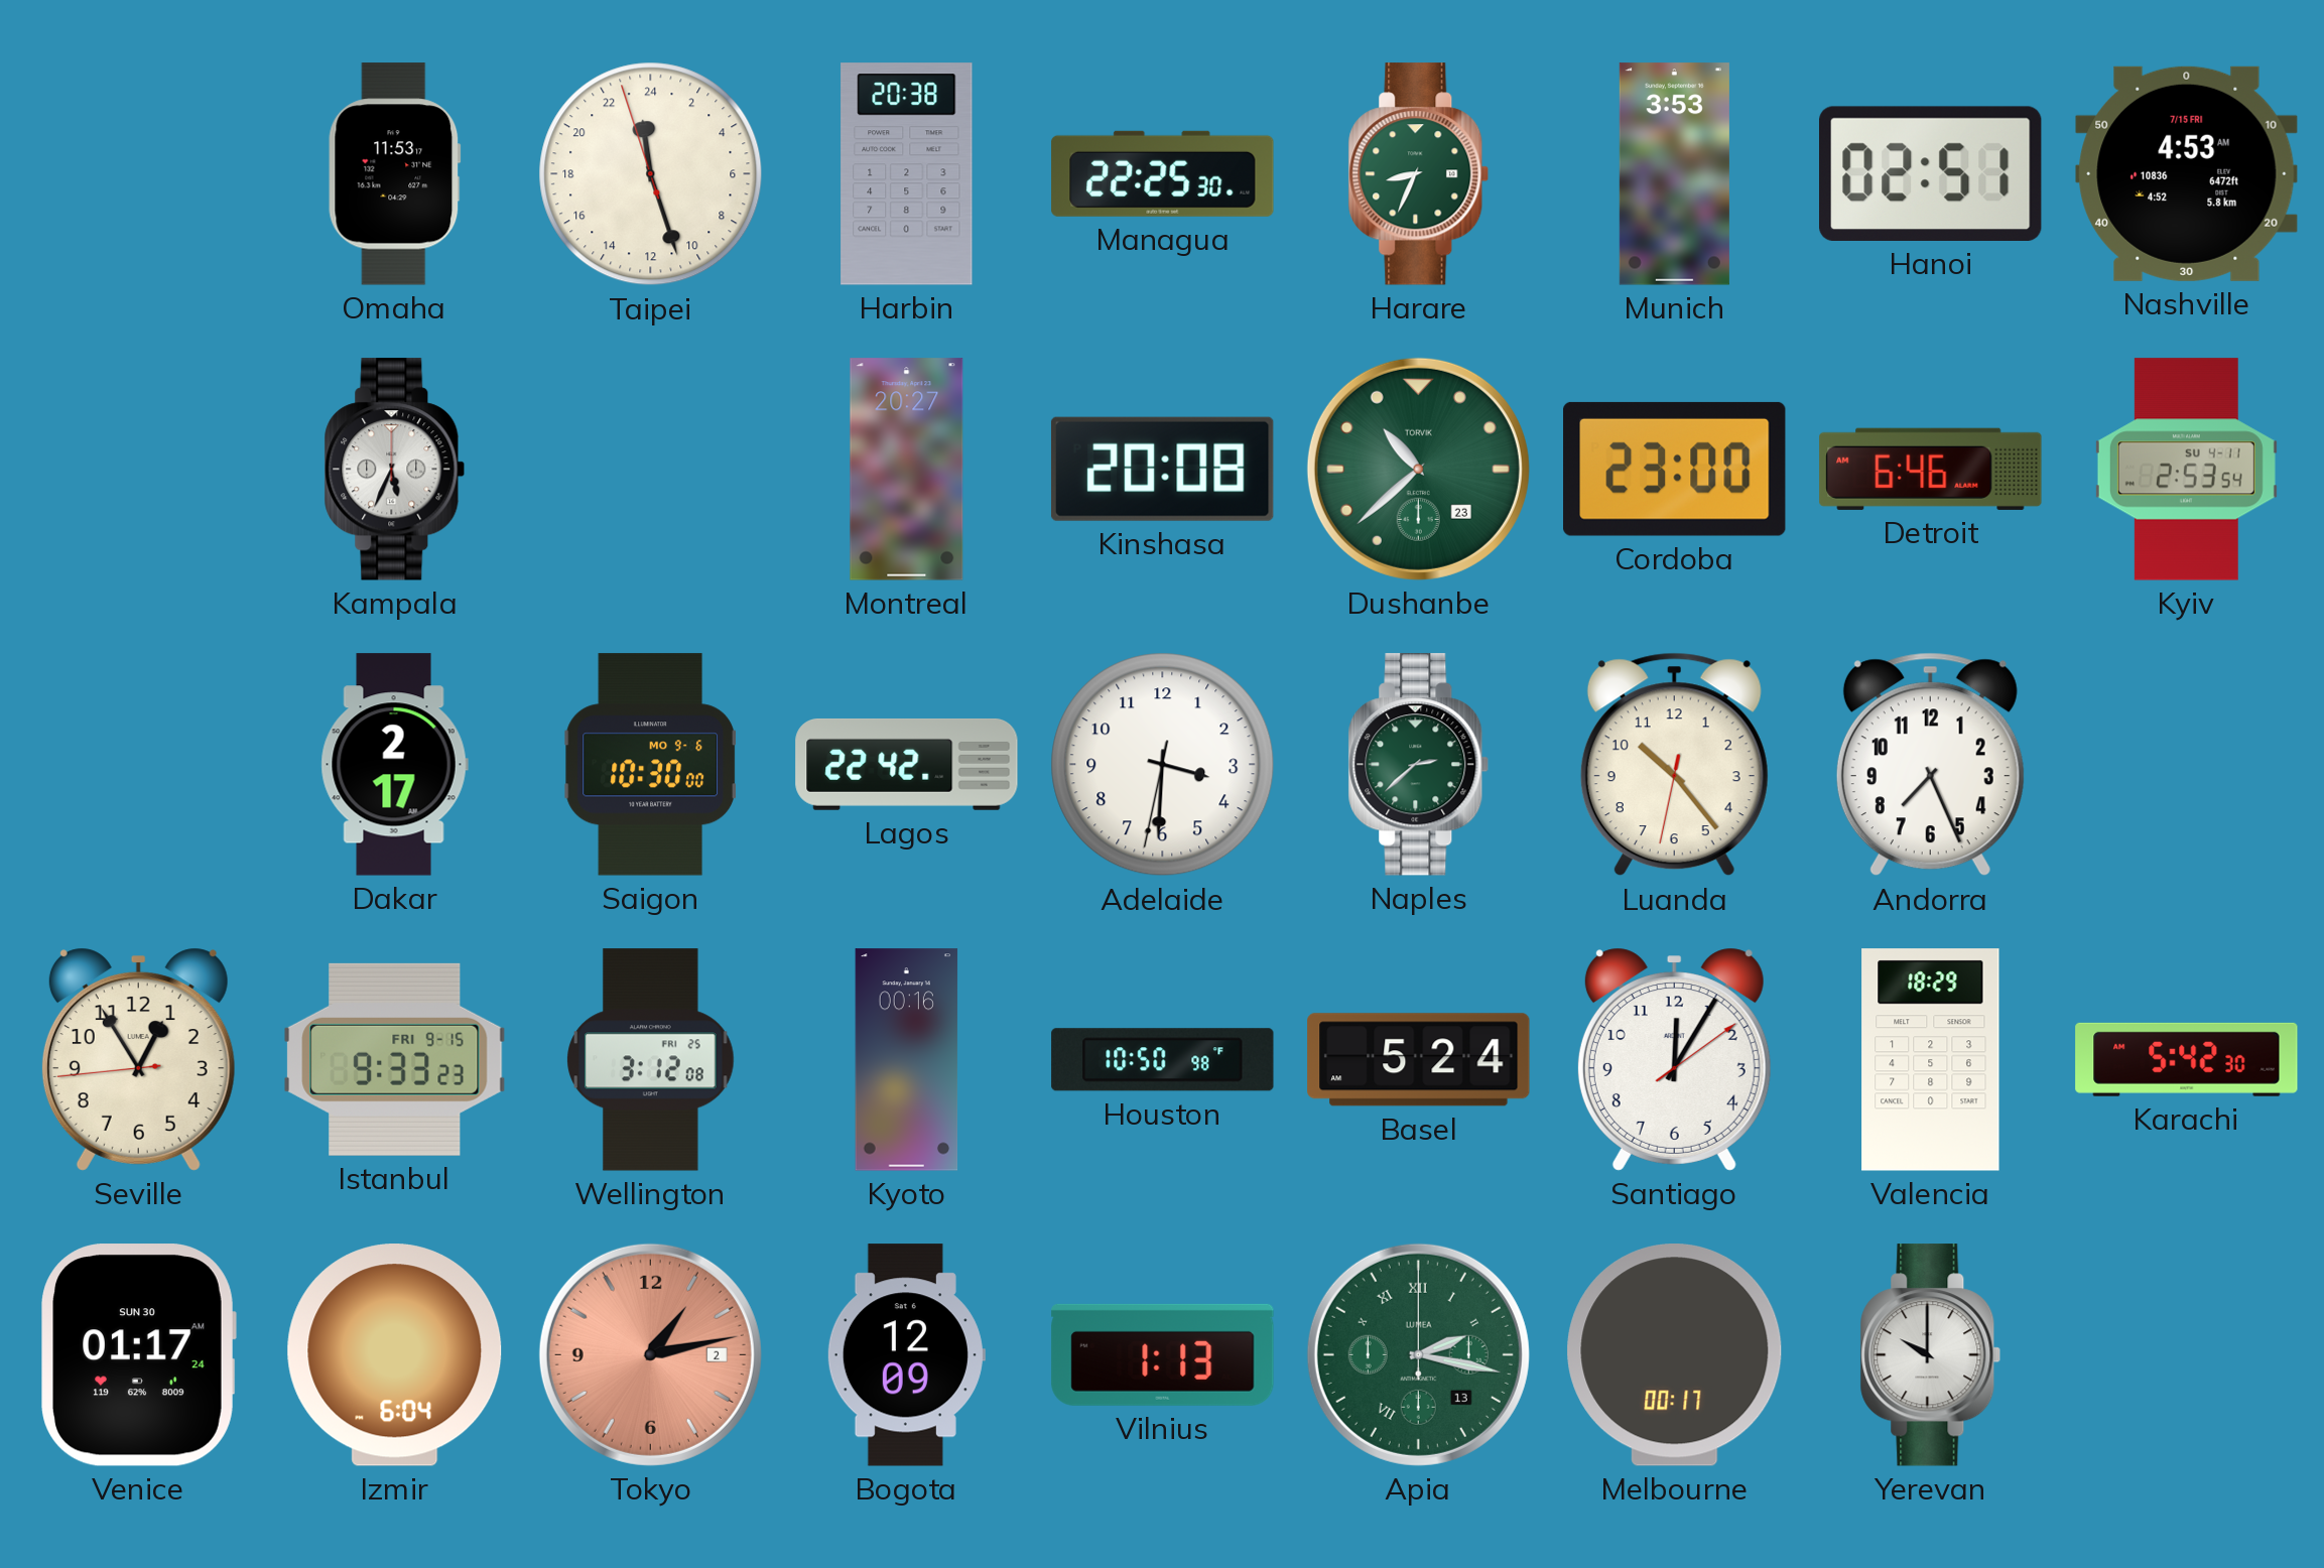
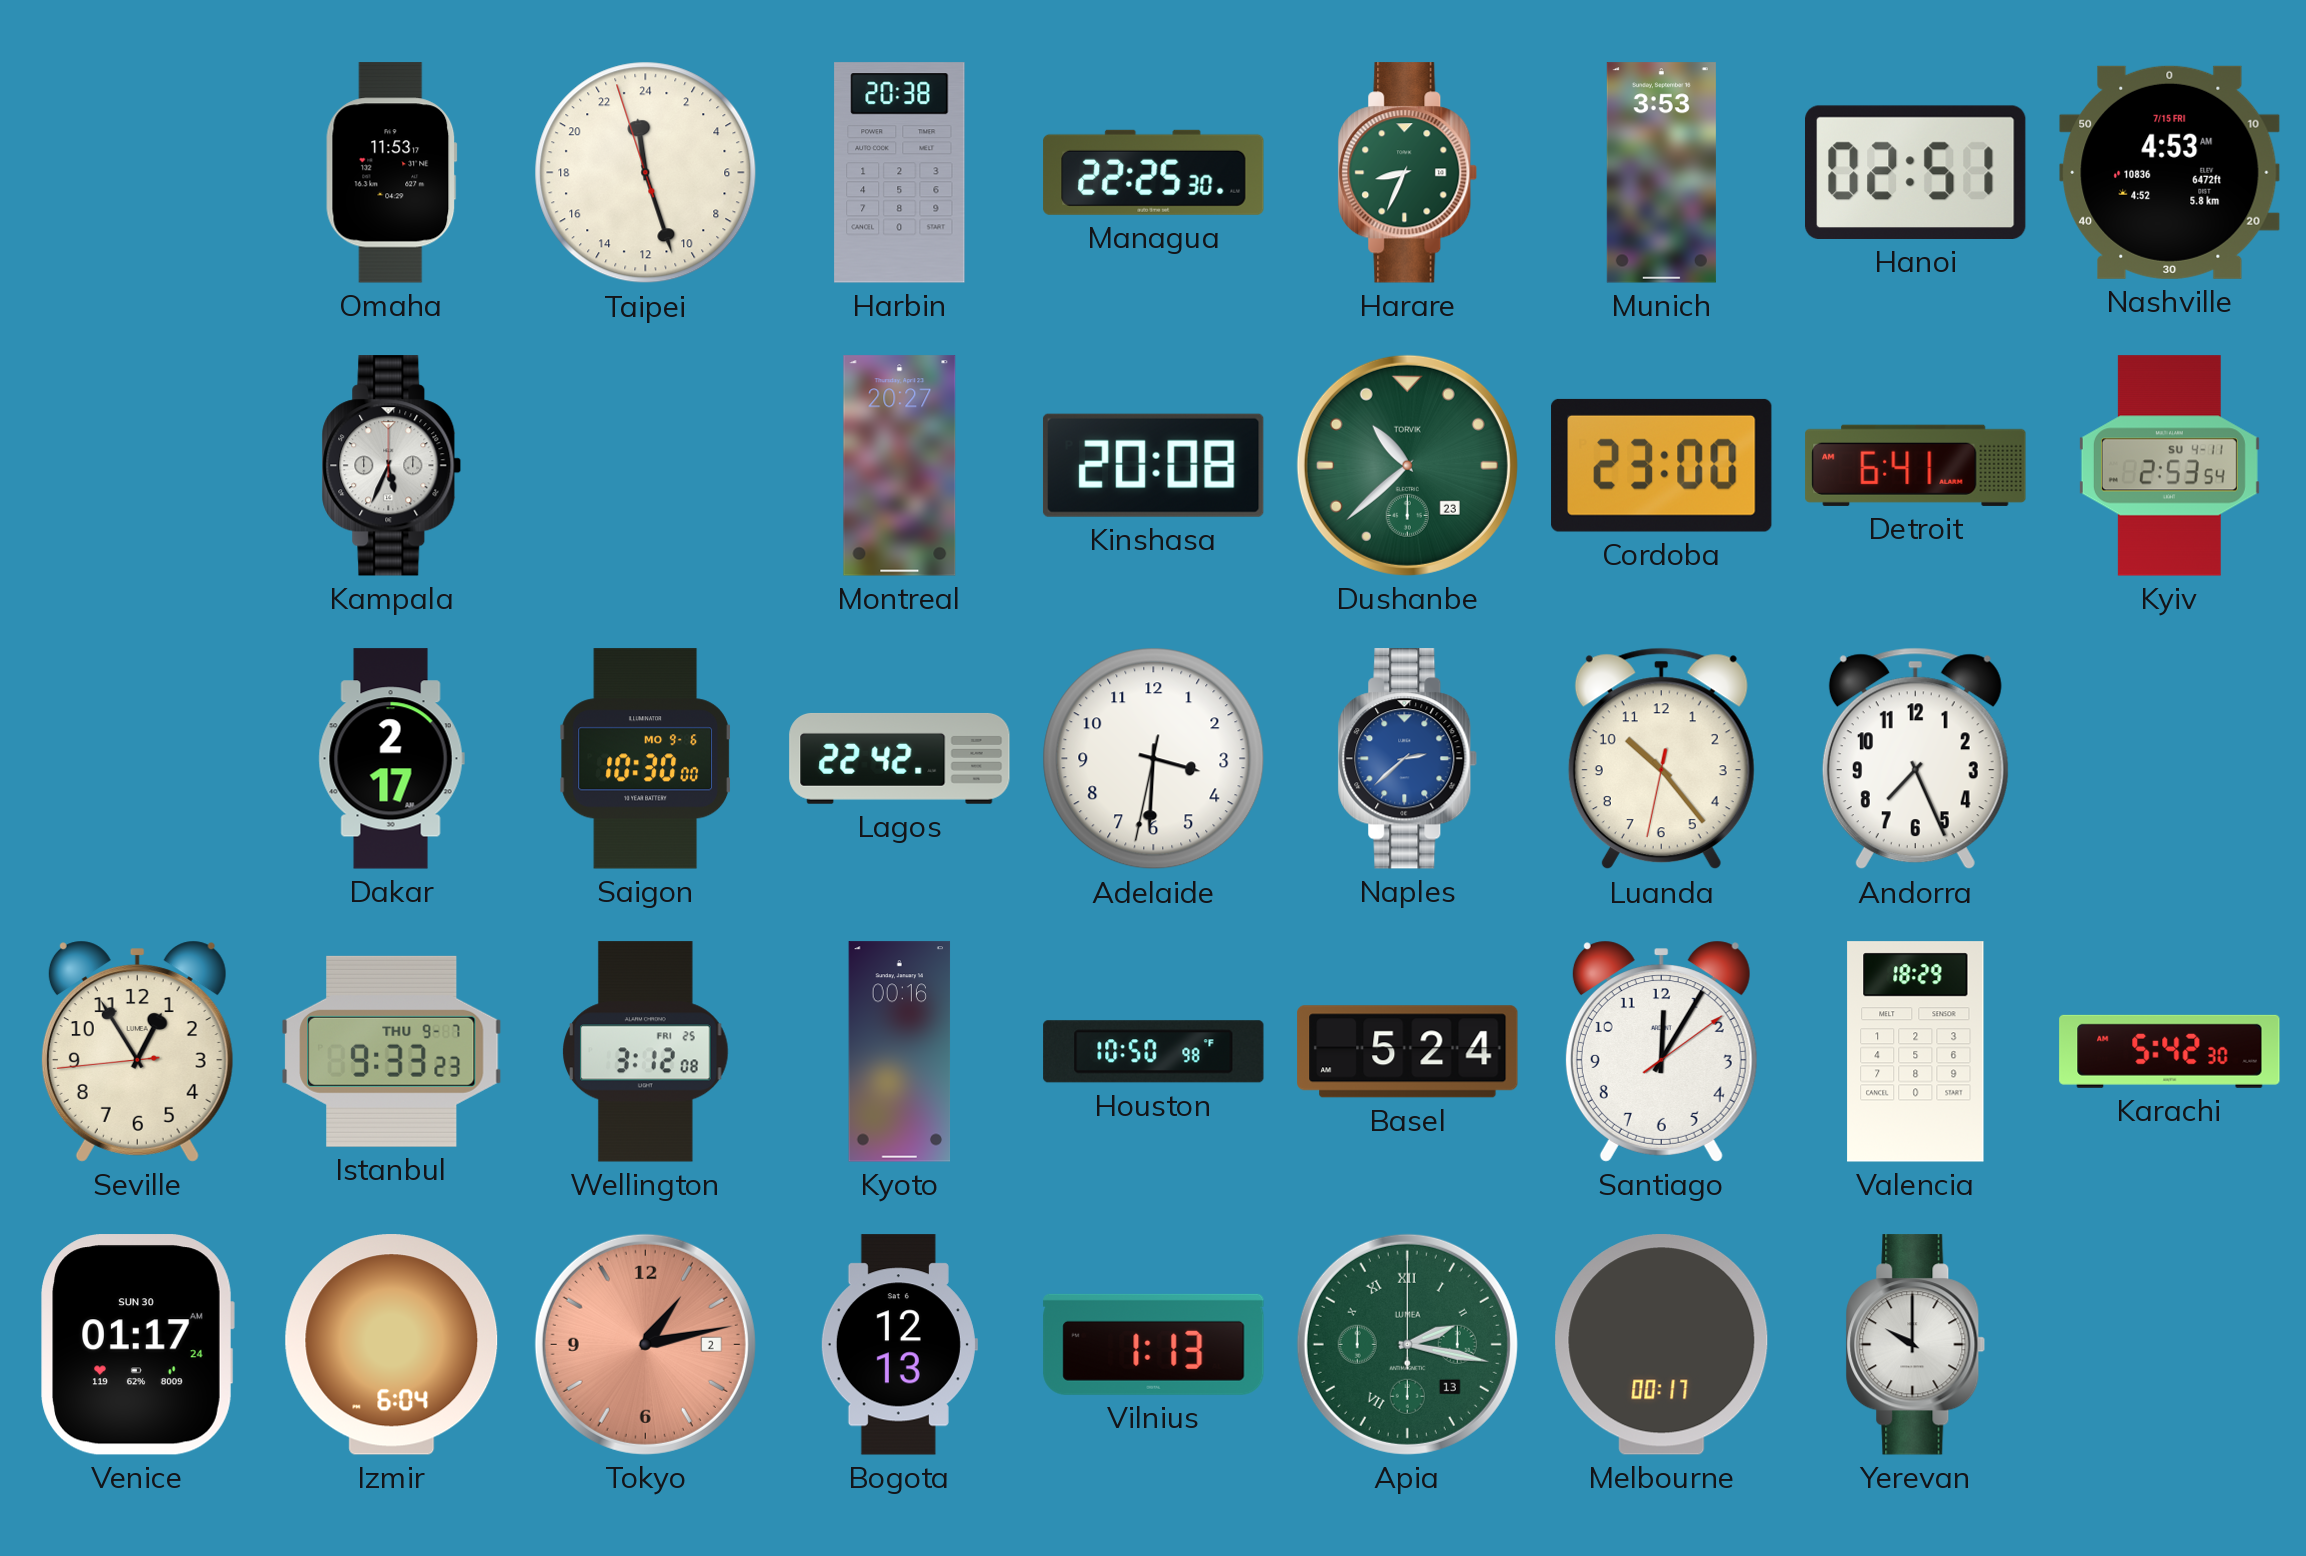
Detroit: 6:46 -> 6:41 (1916, 465)
Naples dial: green -> blue (1408, 759)
Istanbul date: FRI 9-15 -> THU 9-7 (392, 1051)
Bogota: 12:09 -> 12:13 (899, 1345)
